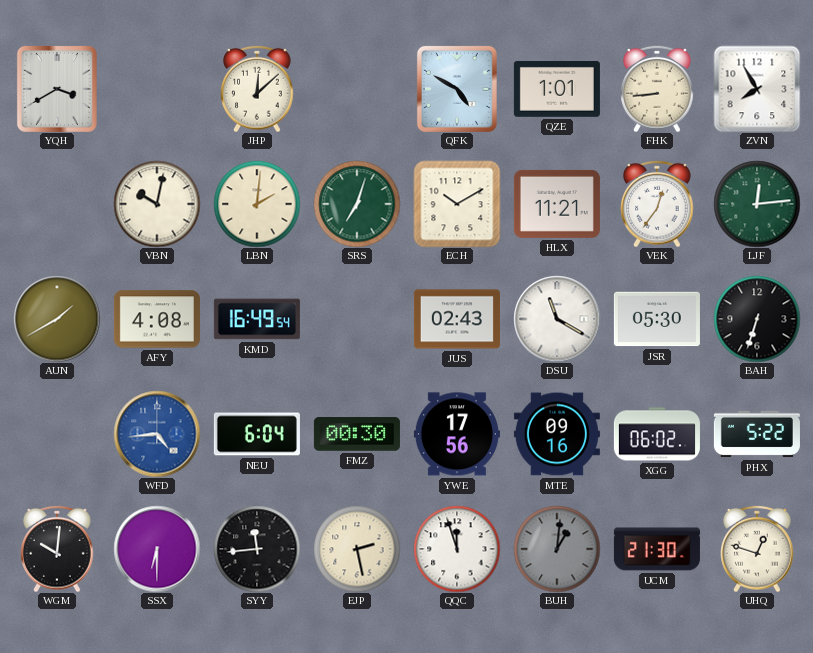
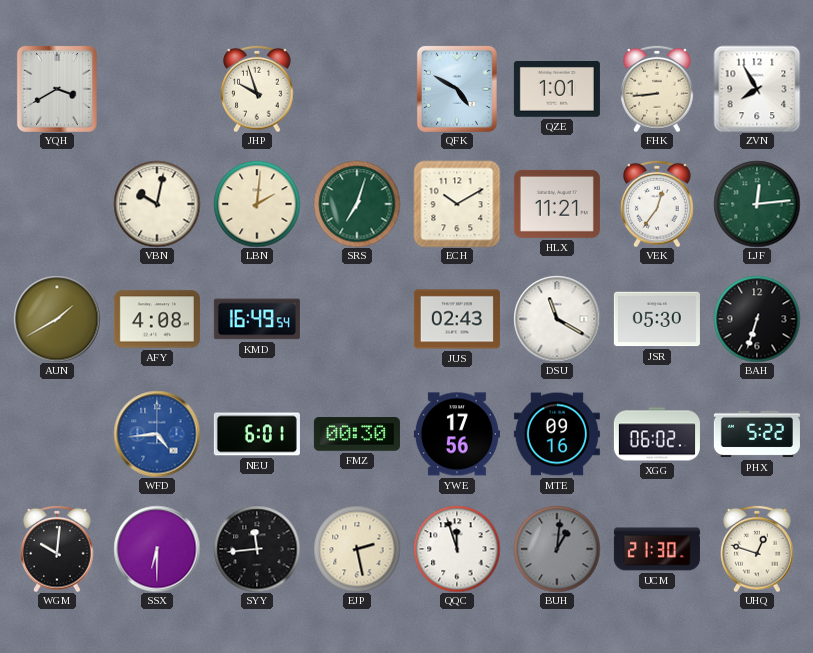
JHP: 12:08 -> 9:57 (257, 89)
NEU: 6:04 -> 6:01 (257, 434)
